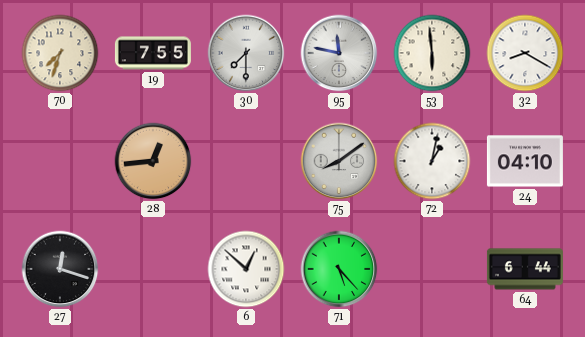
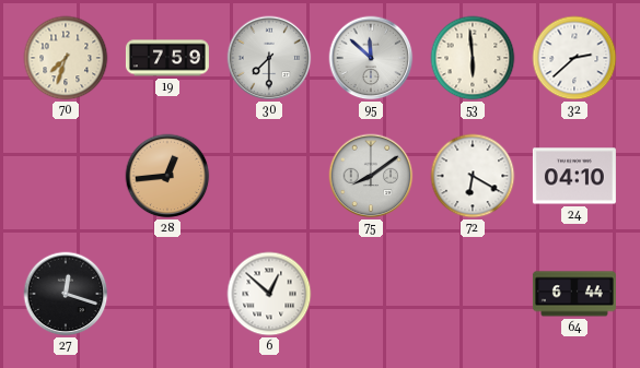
19: 7:55 -> 7:59 (167, 58)
95: 11:47 -> 11:52 (371, 58)
32: 8:20 -> 2:38 (574, 58)
72: 1:02 -> 6:20 (473, 176)
71: 5:23 -> none (339, 269)
